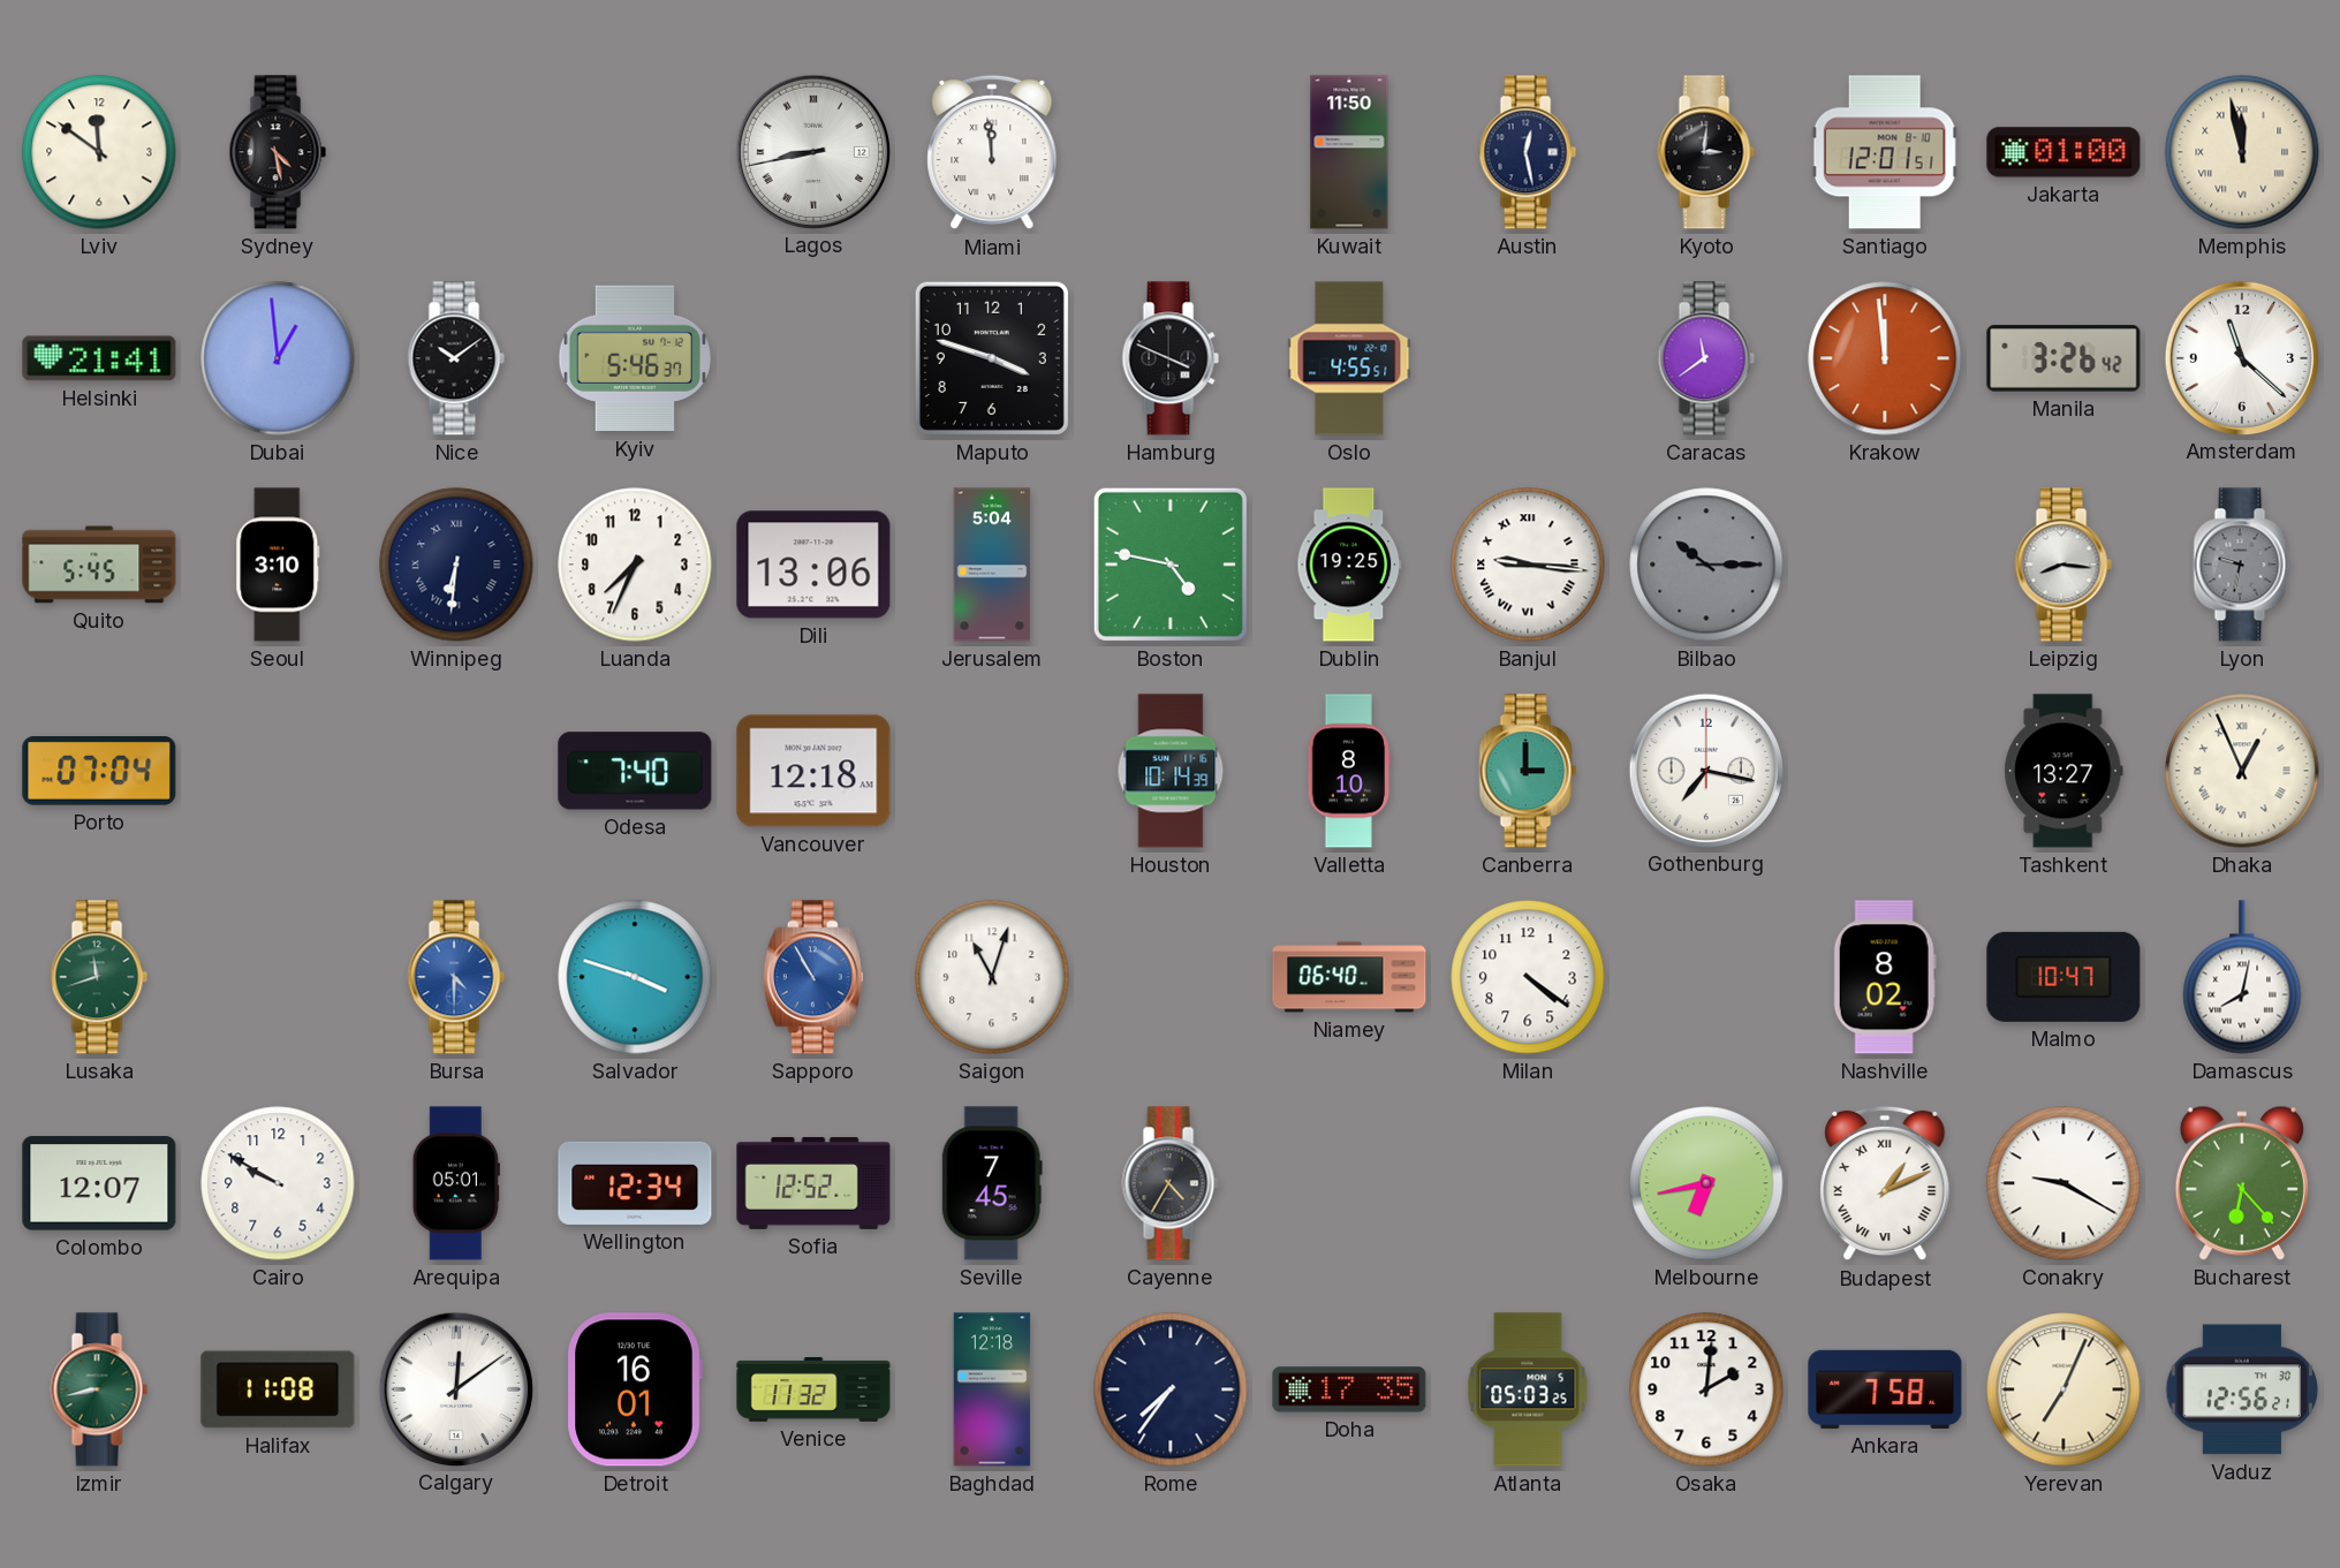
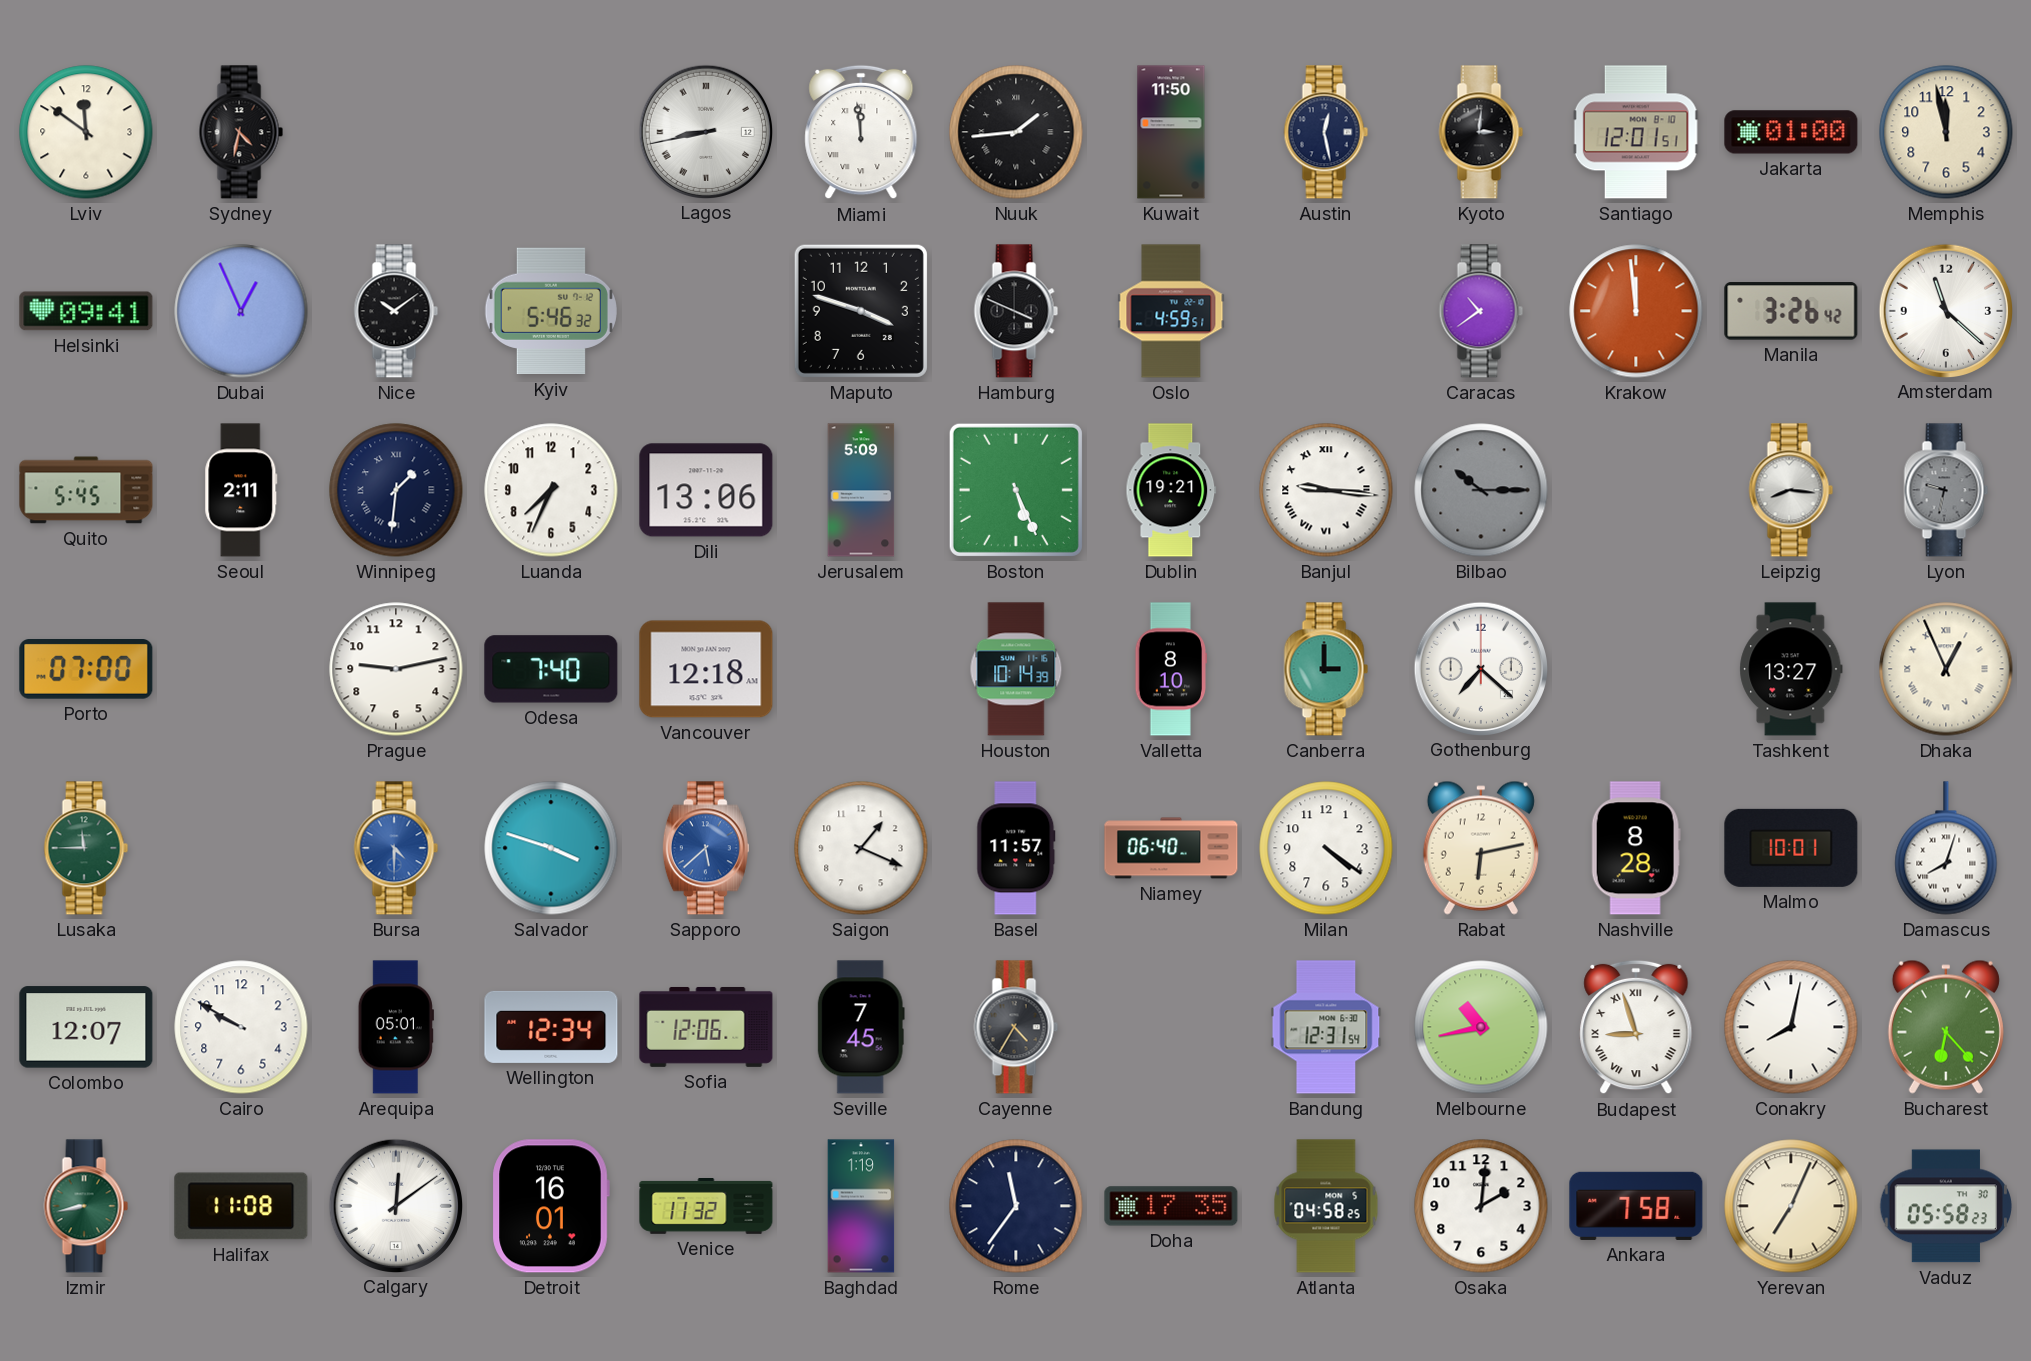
Sydney: 4:28 -> 4:32 (241, 132)
Nuuk: none -> 1:44 (1016, 132)
Memphis numerals: Roman -> Arabic (1946, 132)
Helsinki: 21:41 -> 09:41 (86, 311)
Dubai: 12:59 -> 12:56 (241, 311)
Kyiv: 5:46:37 -> 5:46:32 (551, 311)
Oslo: 4:55 -> 4:59 (1171, 311)
Caracas: 11:39 -> 10:39 (1481, 311)
Seoul: 3:10 -> 2:11 (241, 490)
Winnipeg: 6:31 -> 1:31 (396, 490)
Jerusalem: 5:04 -> 5:09 (861, 490)
Boston: 4:47 -> 5:26 (1016, 490)
Dublin: 19:25 -> 19:21 (1171, 490)
Porto: 07:04 -> 07:00 (86, 670)
Prague: none -> 9:13 (396, 669)
Gothenburg: 7:17 -> 7:22 (1480, 668)
Lusaka: 11:42 -> 11:45 (86, 848)
Sapporo: 10:55 -> 5:38 (706, 848)
Saigon: 11:03 -> 1:19 (861, 848)
Basel: none -> 11:57 (1016, 848)
Rabat: none -> 6:13 (1481, 848)
Nashville: 8:02 -> 8:28 (1636, 848)
Malmo: 10:47 -> 10:01 (1791, 848)
Damascus: 8:02 -> 8:03 (1946, 848)
Sofia: 12:52 -> 12:06 (706, 1027)
Bandung: none -> 12:31 (1326, 1027)
Melbourne: 6:43 -> 10:43 (1481, 1027)
Budapest: 1:11 -> 8:57 (1636, 1027)
Conakry: 9:20 -> 8:02 (1791, 1027)
Baghdad: 12:18 -> 1:19 (861, 1206)
Rome: 7:36 -> 11:36 (1016, 1206)
Atlanta: 05:03 -> 04:58 (1326, 1206)
Vaduz: 12:56 -> 05:58 (1946, 1206)
